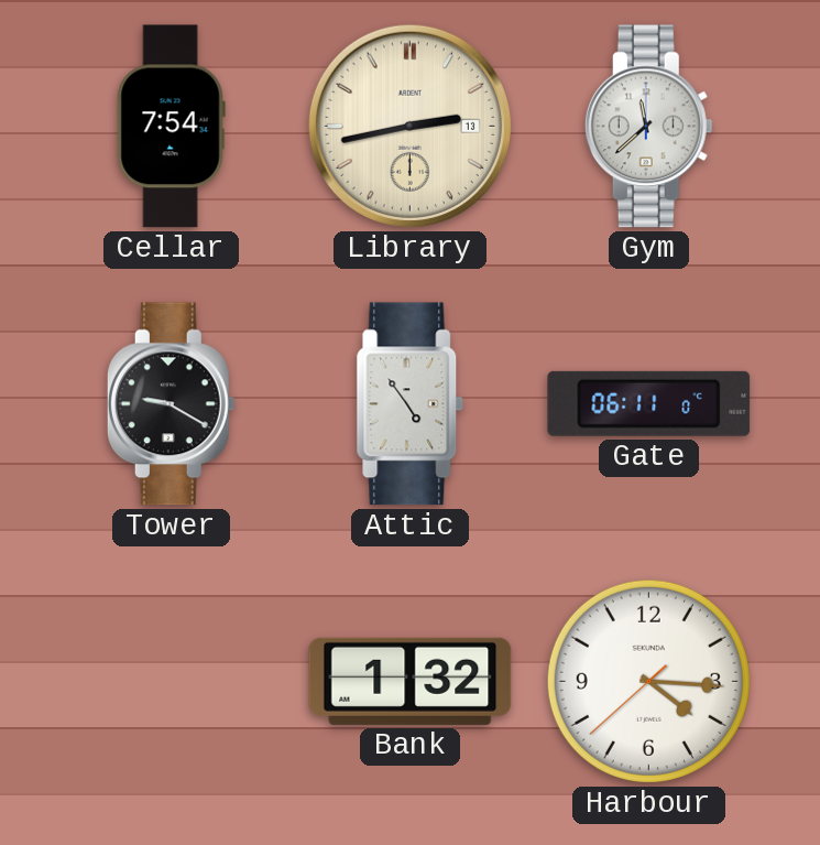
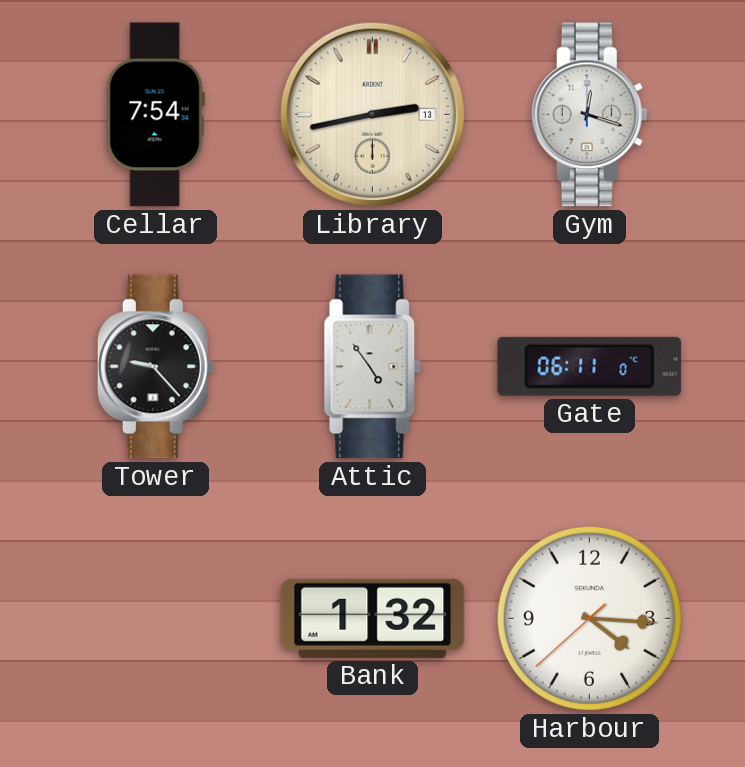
Gym: 11:38 -> 12:18 (589, 115)
Tower: 9:20 -> 9:23 (155, 367)
